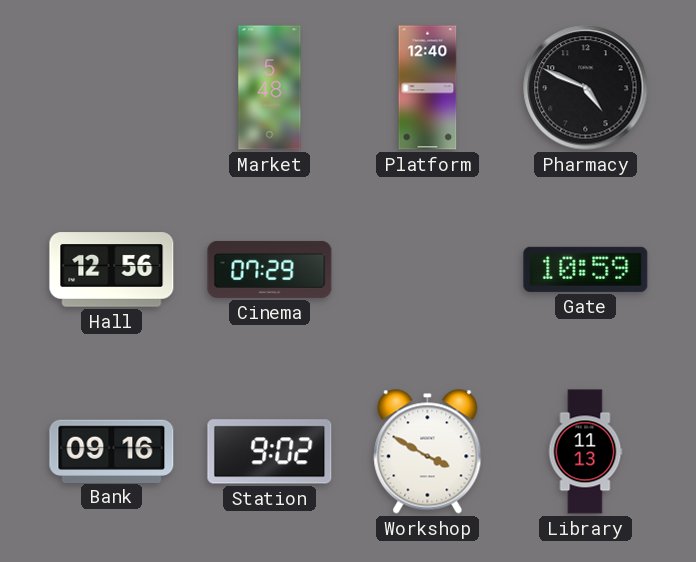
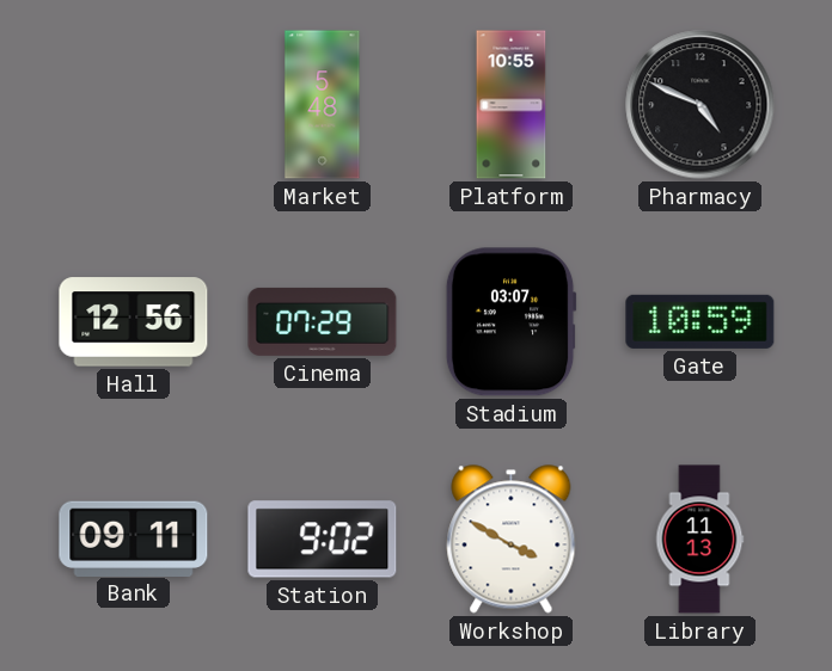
Platform: 12:40 -> 10:55 (512, 105)
Stadium: none -> 03:07 (510, 322)
Bank: 09:16 -> 09:11 (134, 538)
